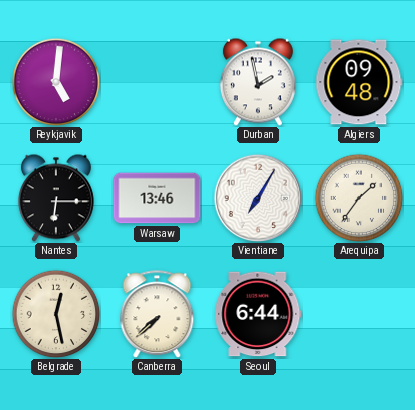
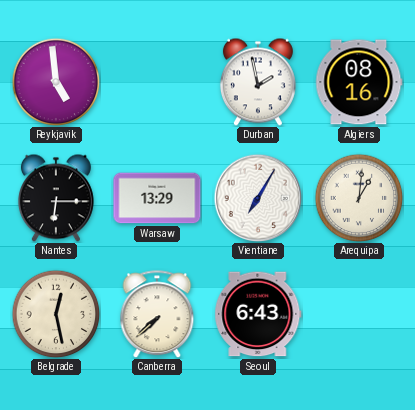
Reykjavik: 5:01 -> 4:59 (56, 82)
Algiers: 09:48 -> 08:16 (359, 82)
Warsaw: 13:46 -> 13:29 (157, 198)
Arequipa: 1:36 -> 1:01 (359, 198)
Seoul: 6:44 -> 6:43 (258, 314)
